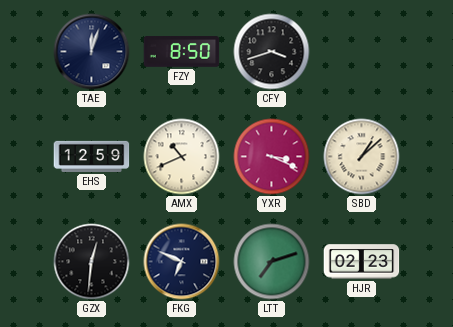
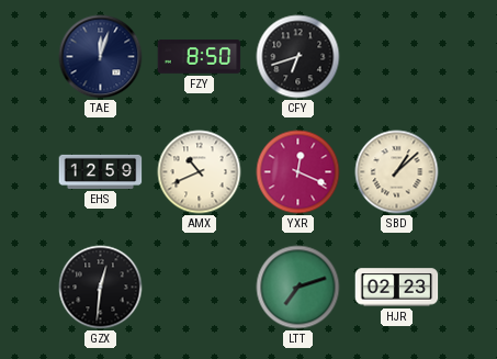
CFY: 3:42 -> 6:42 (298, 57)
YXR: 3:19 -> 12:19 (298, 172)
FKG: 6:49 -> none (182, 262)
